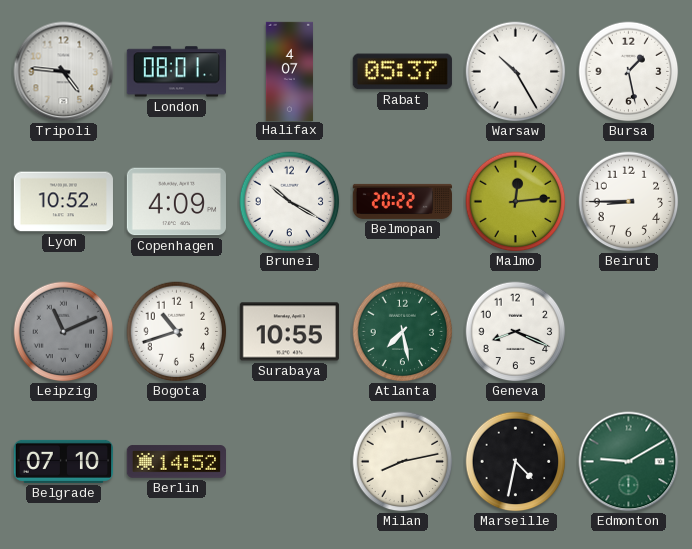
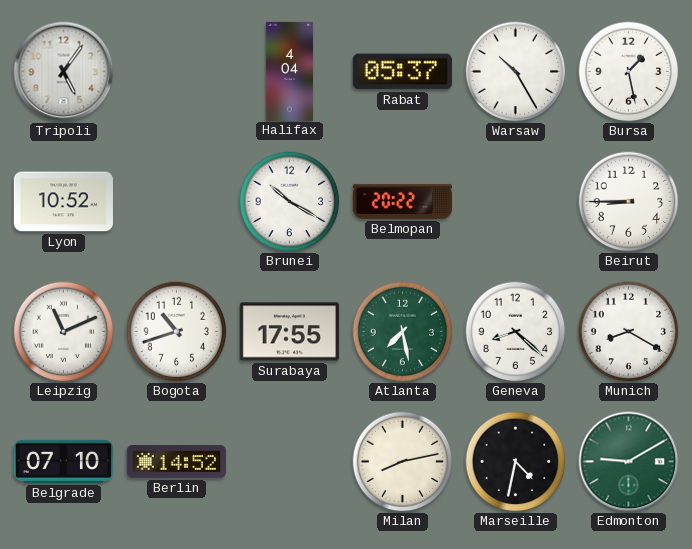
Tripoli: 4:46 -> 5:06 (64, 72)
London: 08:01 -> none (176, 72)
Halifax: 4:07 -> 4:04 (289, 71)
Copenhagen: 4:09 -> none (176, 202)
Malmo: 12:14 -> none (516, 202)
Leipzig dial: grey -> white (64, 332)
Surabaya: 10:55 -> 17:55 (289, 332)
Geneva: 8:19 -> 8:22 (516, 332)
Munich: none -> 8:20 (629, 332)
